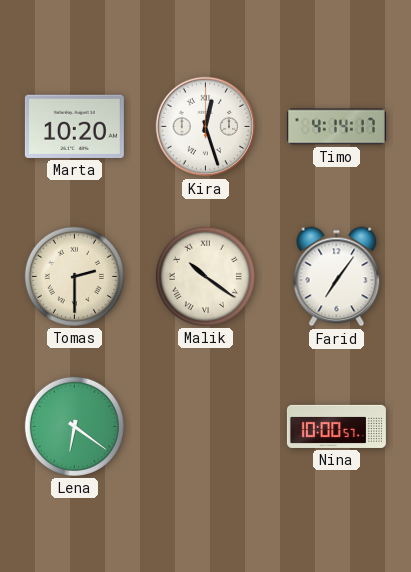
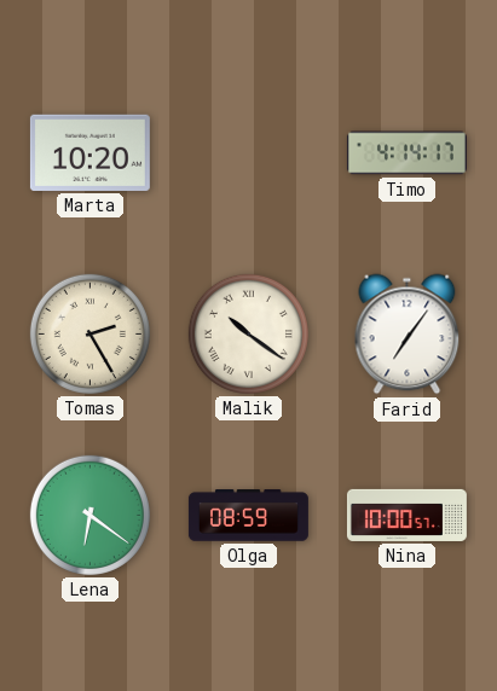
Kira: 12:27 -> none (206, 127)
Tomas: 2:30 -> 2:25 (89, 333)
Olga: none -> 08:59 (248, 516)
